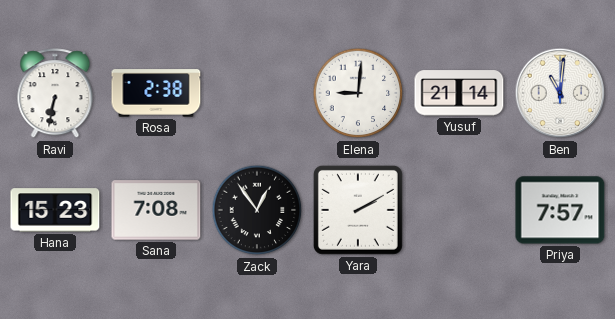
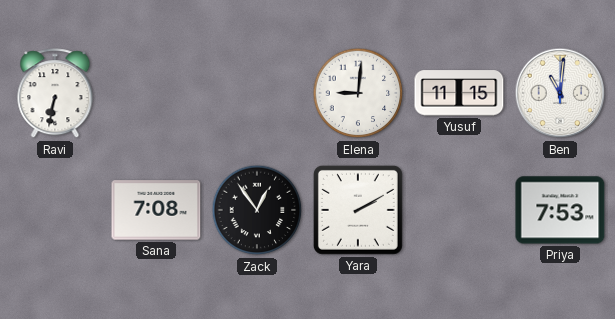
Rosa: 2:38 -> none (156, 93)
Yusuf: 21:14 -> 11:15 (459, 93)
Hana: 15:23 -> none (55, 210)
Priya: 7:57 -> 7:53 (560, 210)
